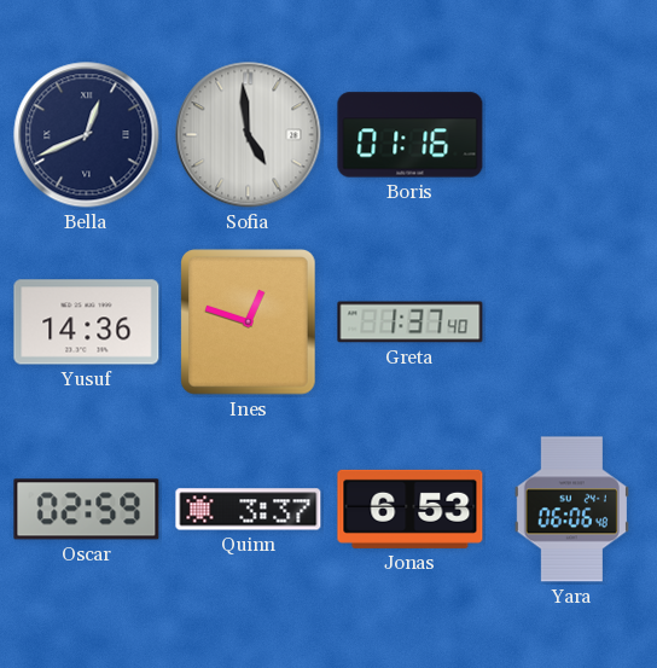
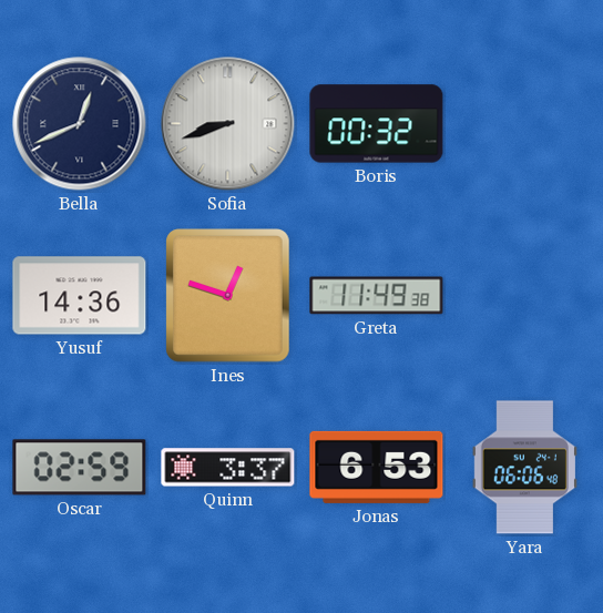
Sofia: 4:59 -> 8:42 (228, 124)
Boris: 01:16 -> 00:32 (377, 124)
Greta: 1:37 -> 11:49 (377, 296)
